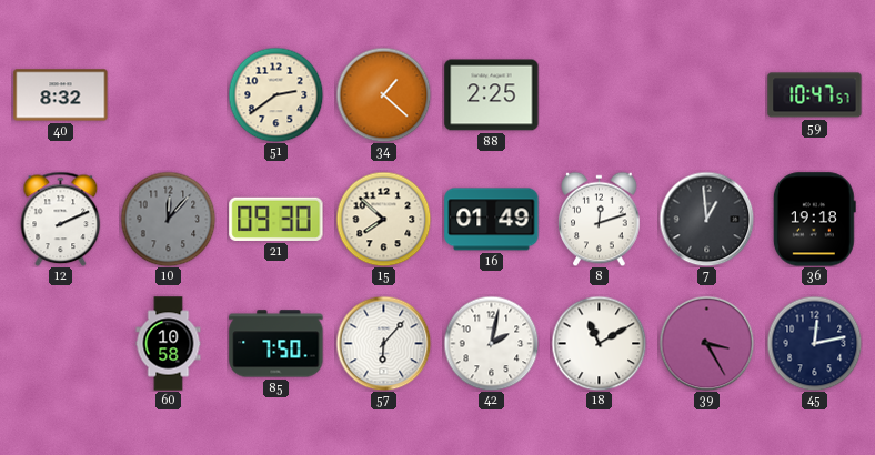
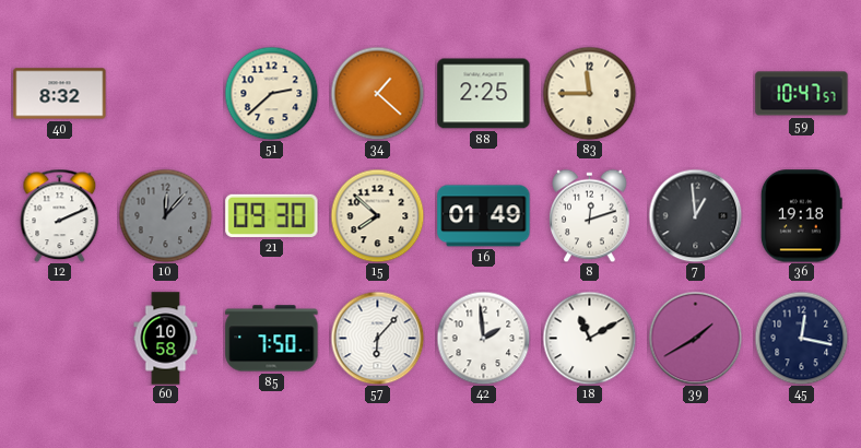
51: 2:39 -> 2:38 (271, 93)
83: none -> 11:45 (589, 93)
42: 2:02 -> 1:59 (483, 338)
39: 3:25 -> 1:40 (695, 338)
45: 12:13 -> 12:17 (801, 338)
